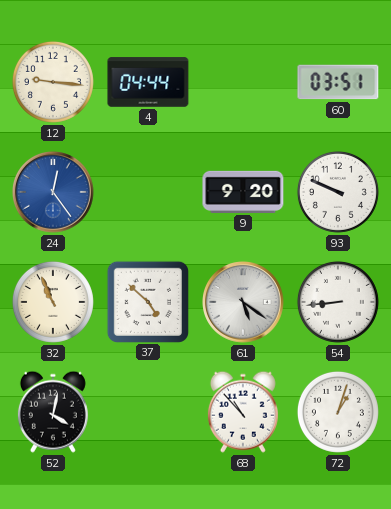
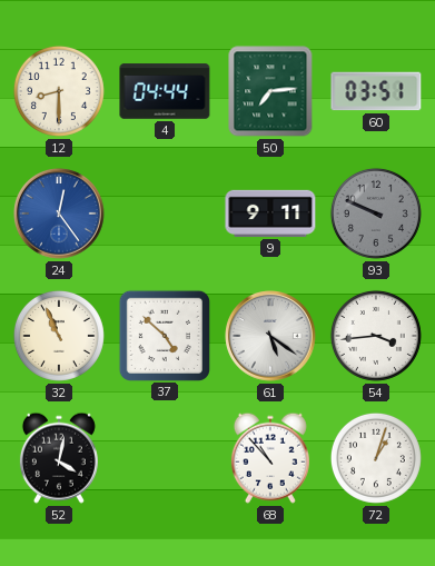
12: 9:16 -> 8:30 (59, 91)
50: none -> 7:14 (270, 91)
9: 9:20 -> 9:11 (270, 214)
93 dial: white -> grey (376, 214)
54: 8:44 -> 3:44 (376, 336)
